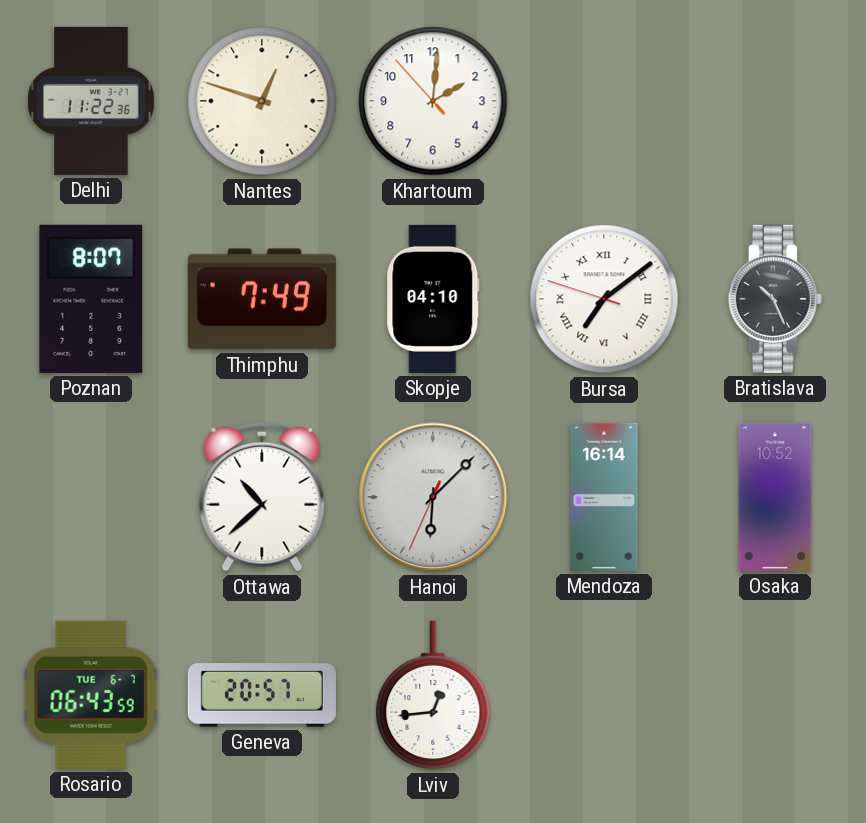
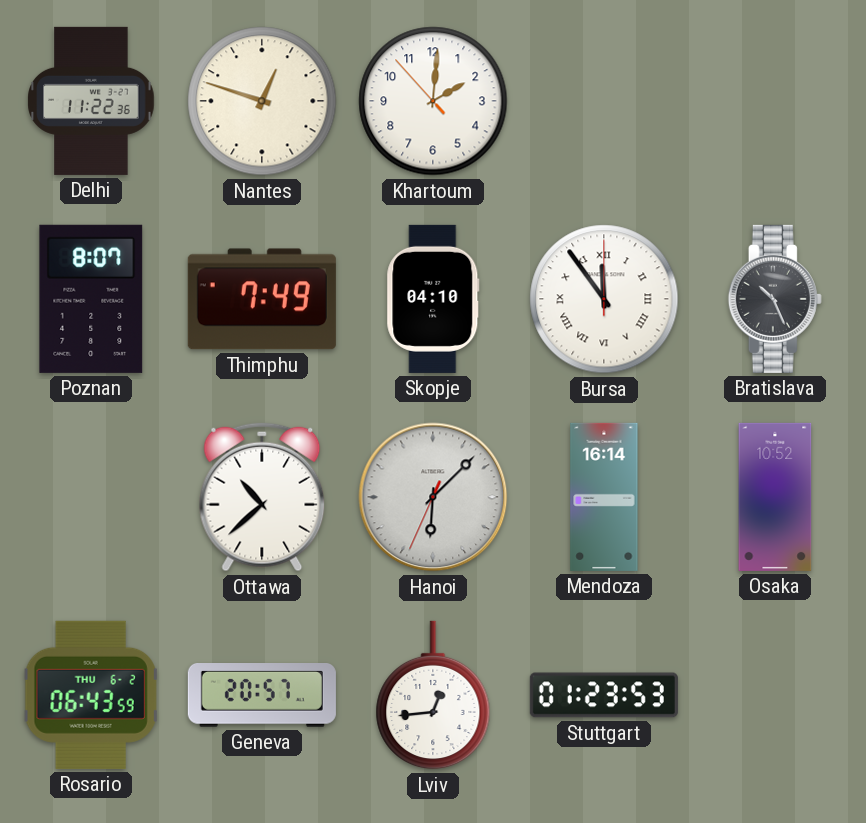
Bursa: 7:08 -> 11:54 (604, 299)
Rosario date: TUE 6-7 -> THU 6-2 (91, 695)
Stuttgart: none -> 01:23 (604, 695)
